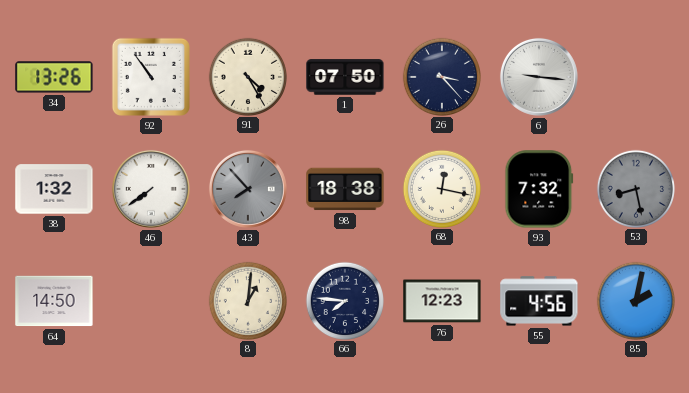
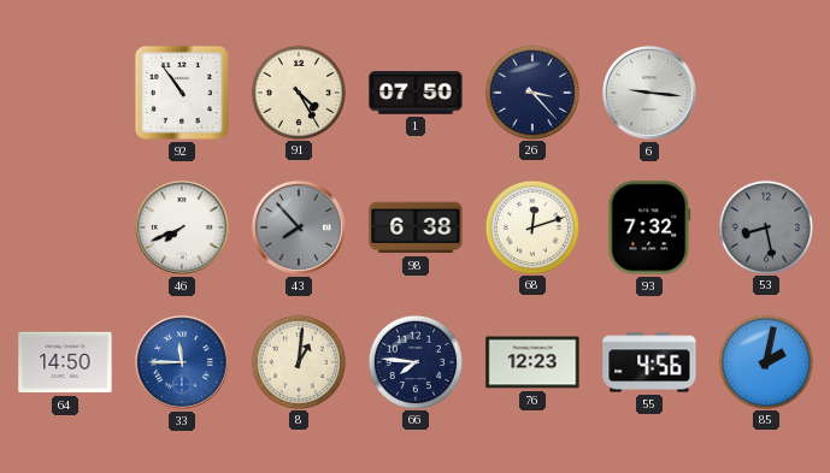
34: 13:26 -> none (54, 77)
38: 1:32 -> none (54, 189)
46: 7:39 -> 7:41 (182, 227)
98: 18:38 -> 6:38 (416, 227)
68: 12:17 -> 12:12 (531, 226)
33: none -> 11:45 (182, 362)
